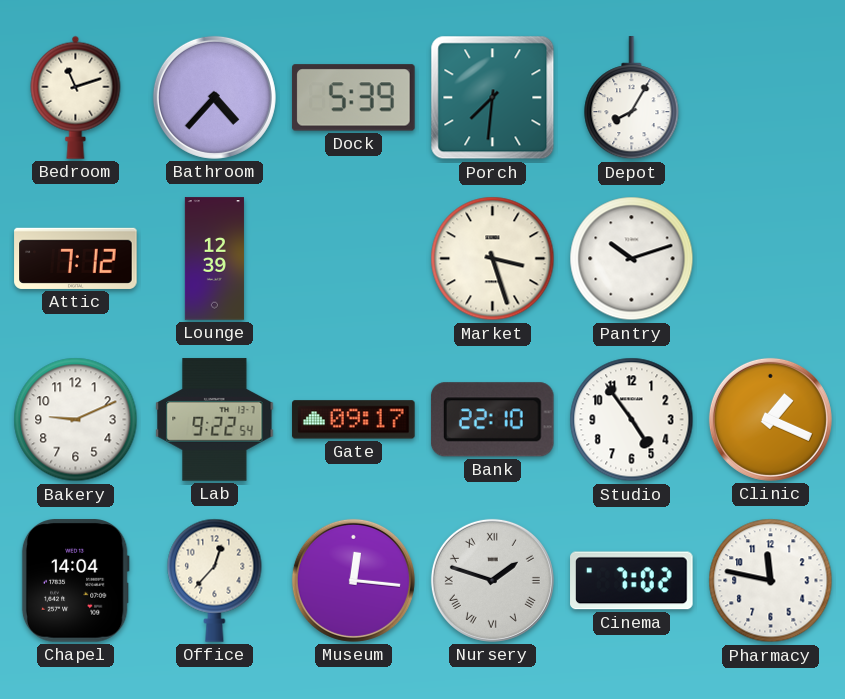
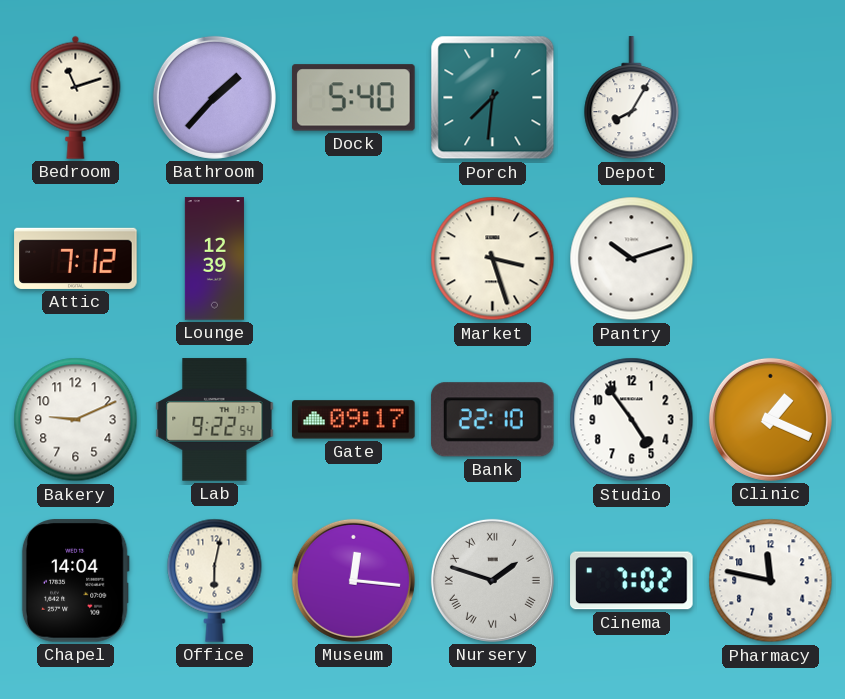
Bathroom: 4:37 -> 1:37 (214, 97)
Dock: 5:39 -> 5:40 (354, 98)
Office: 12:37 -> 6:02 (215, 580)
